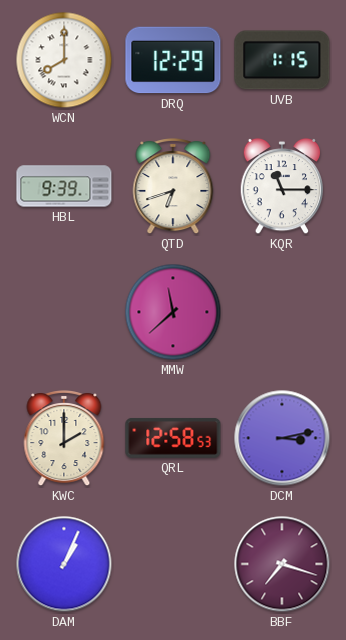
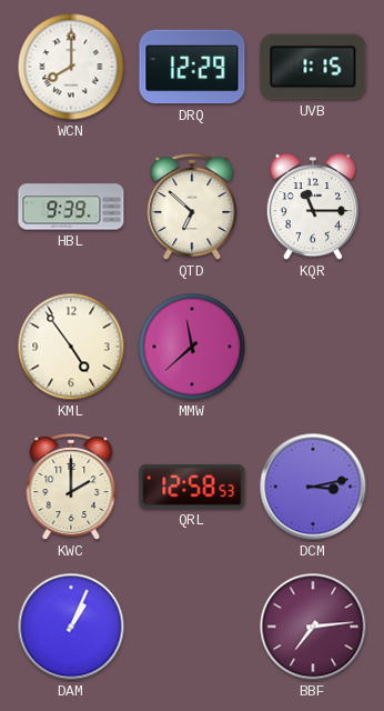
QTD: 6:42 -> 6:52 (192, 208)
KML: none -> 4:54 (71, 347)
BBF: 7:18 -> 7:14 (313, 627)
